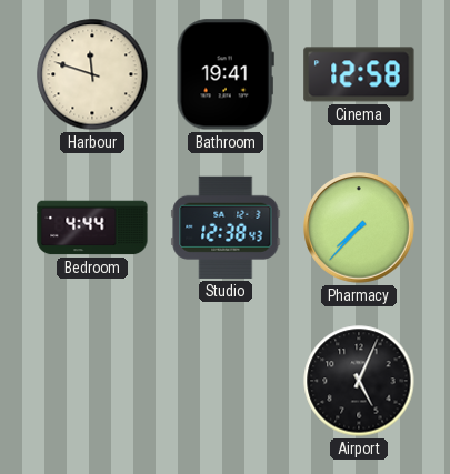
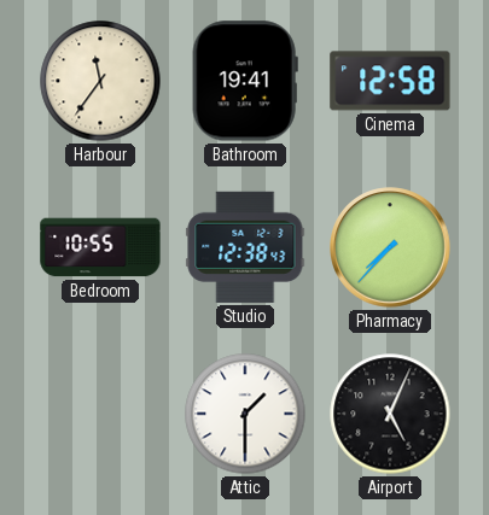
Harbour: 11:48 -> 11:36 (100, 81)
Bedroom: 4:44 -> 10:55 (100, 247)
Attic: none -> 1:30 (245, 414)
